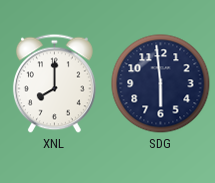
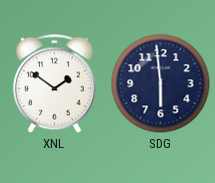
XNL: 8:00 -> 1:51 (54, 84)
